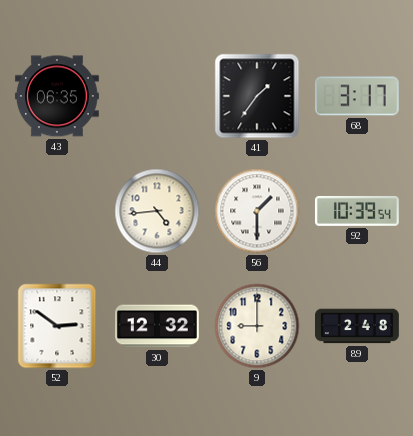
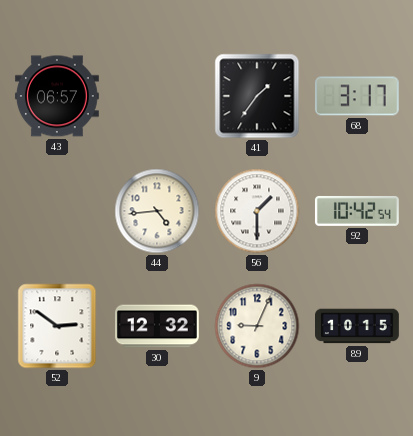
43: 06:35 -> 06:57 (57, 96)
92: 10:39 -> 10:42 (357, 211)
9: 9:00 -> 9:04 (257, 326)
89: 2:48 -> 10:15 (358, 326)
